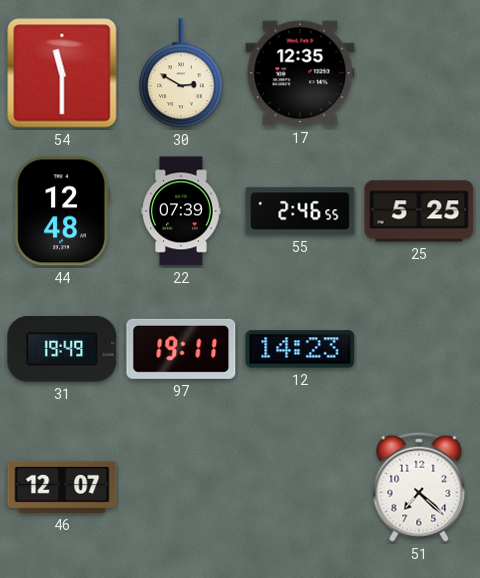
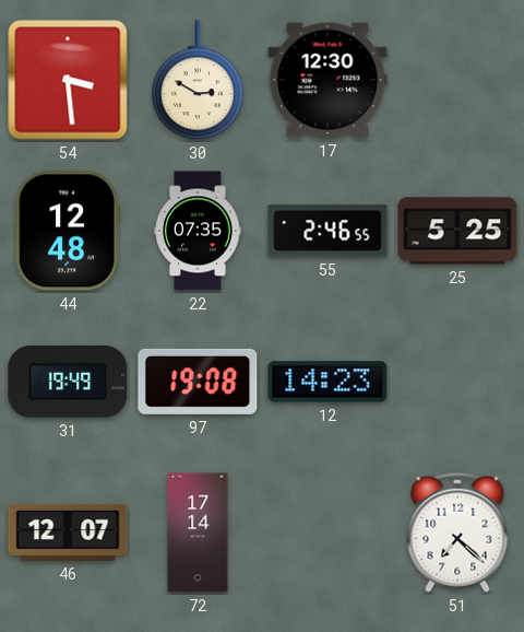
54: 11:30 -> 3:29 (68, 80)
17: 12:35 -> 12:30 (327, 80)
22: 07:39 -> 07:35 (198, 231)
97: 19:11 -> 19:08 (198, 382)
72: none -> 17:14 (198, 532)
